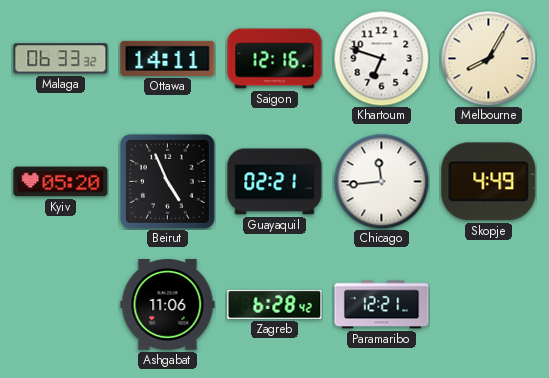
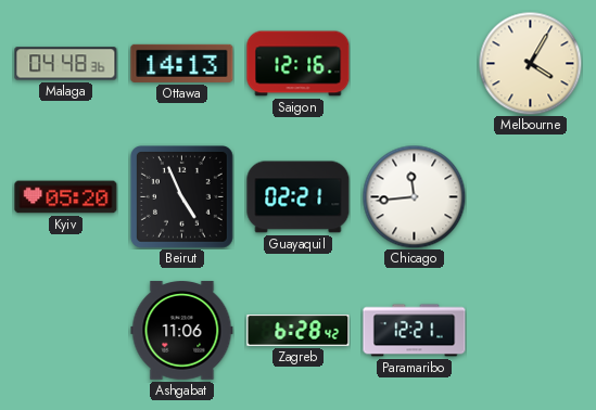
Malaga: 06:33 -> 04:48 (66, 64)
Ottawa: 14:11 -> 14:13 (182, 63)
Khartoum: 6:48 -> none (381, 58)
Melbourne: 8:05 -> 4:05 (530, 63)
Skopje: 4:49 -> none (489, 182)
